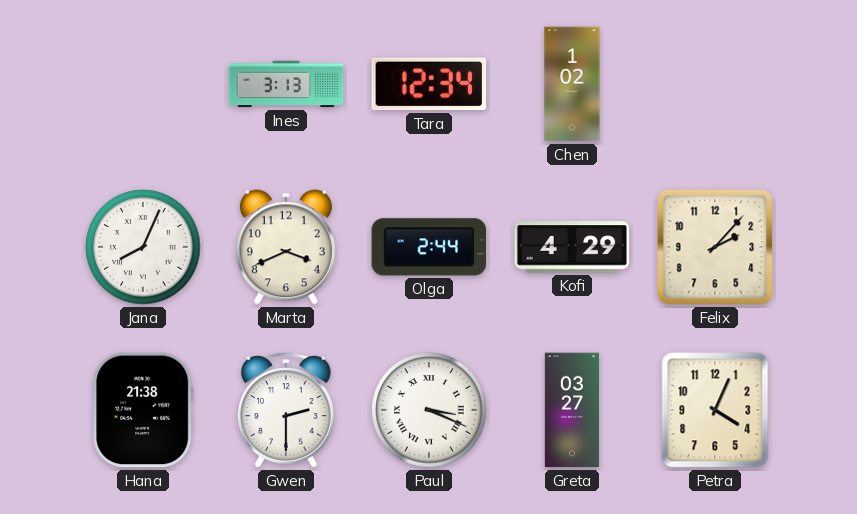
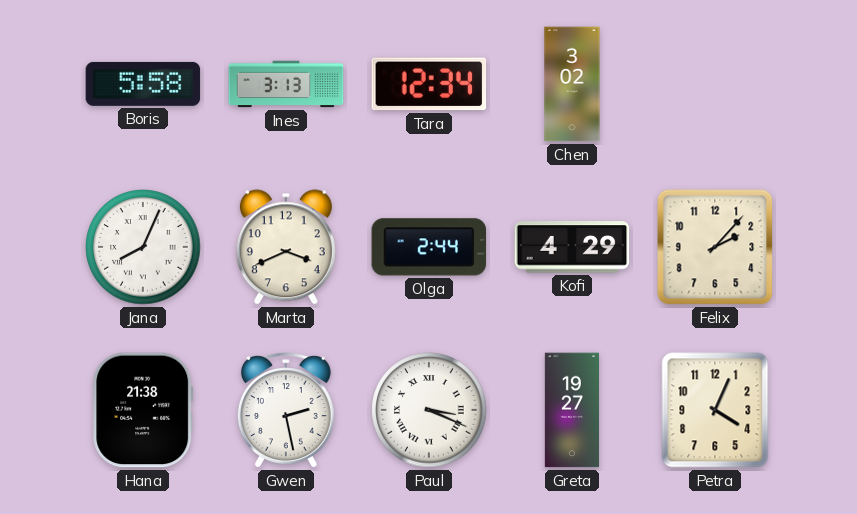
Boris: none -> 5:58 (143, 84)
Chen: 1:02 -> 3:02 (572, 84)
Gwen: 2:30 -> 2:28 (286, 410)
Greta: 03:27 -> 19:27 (571, 410)
